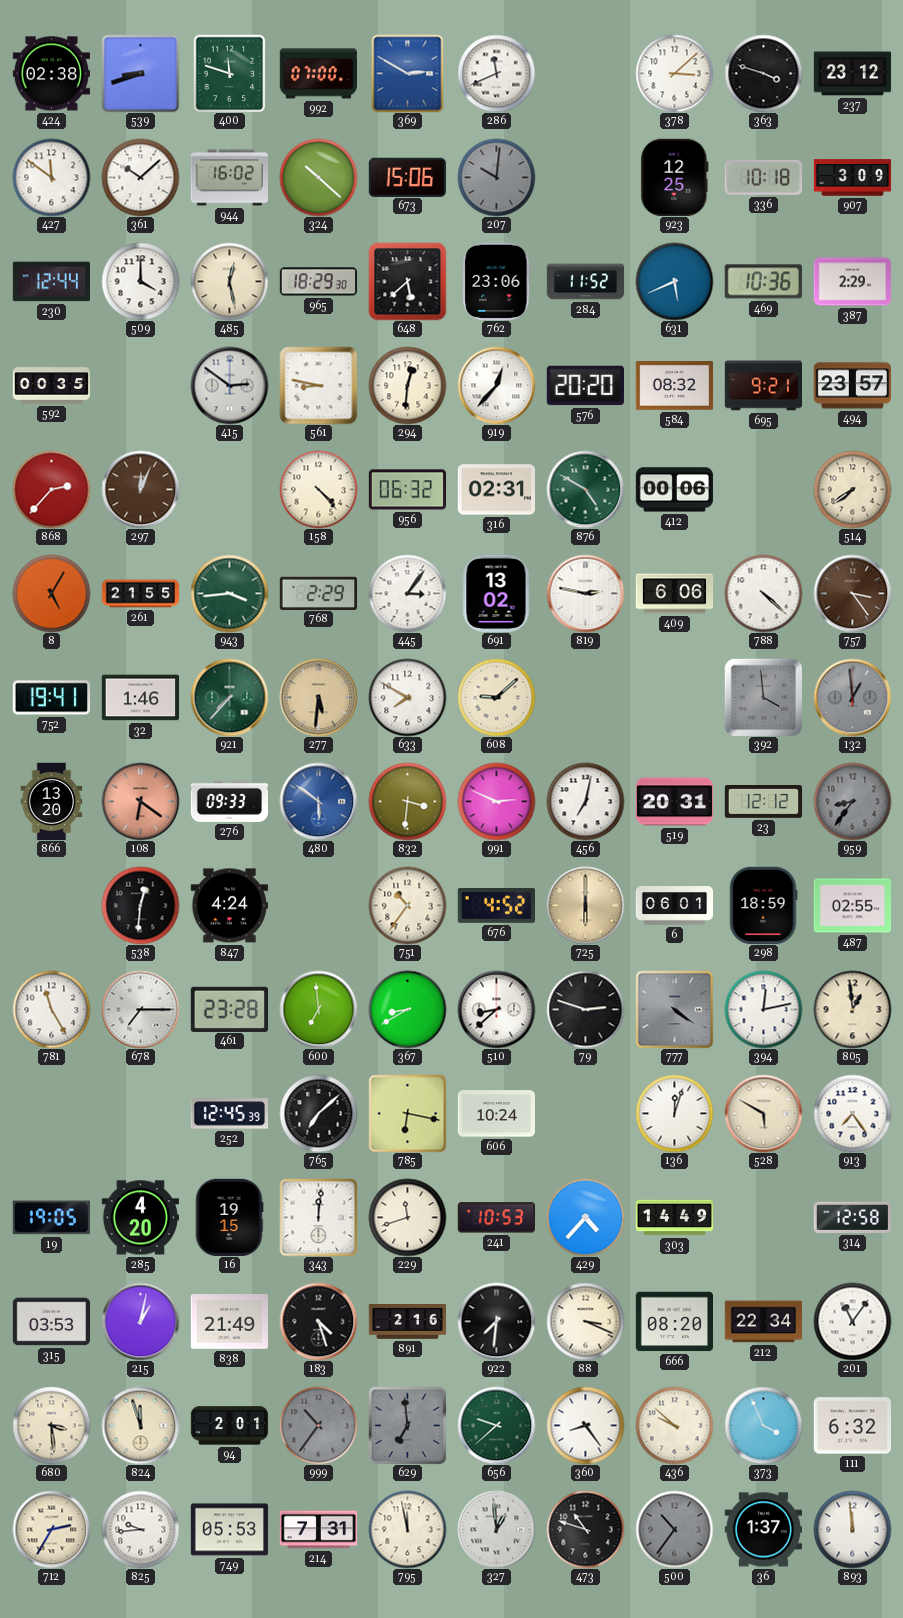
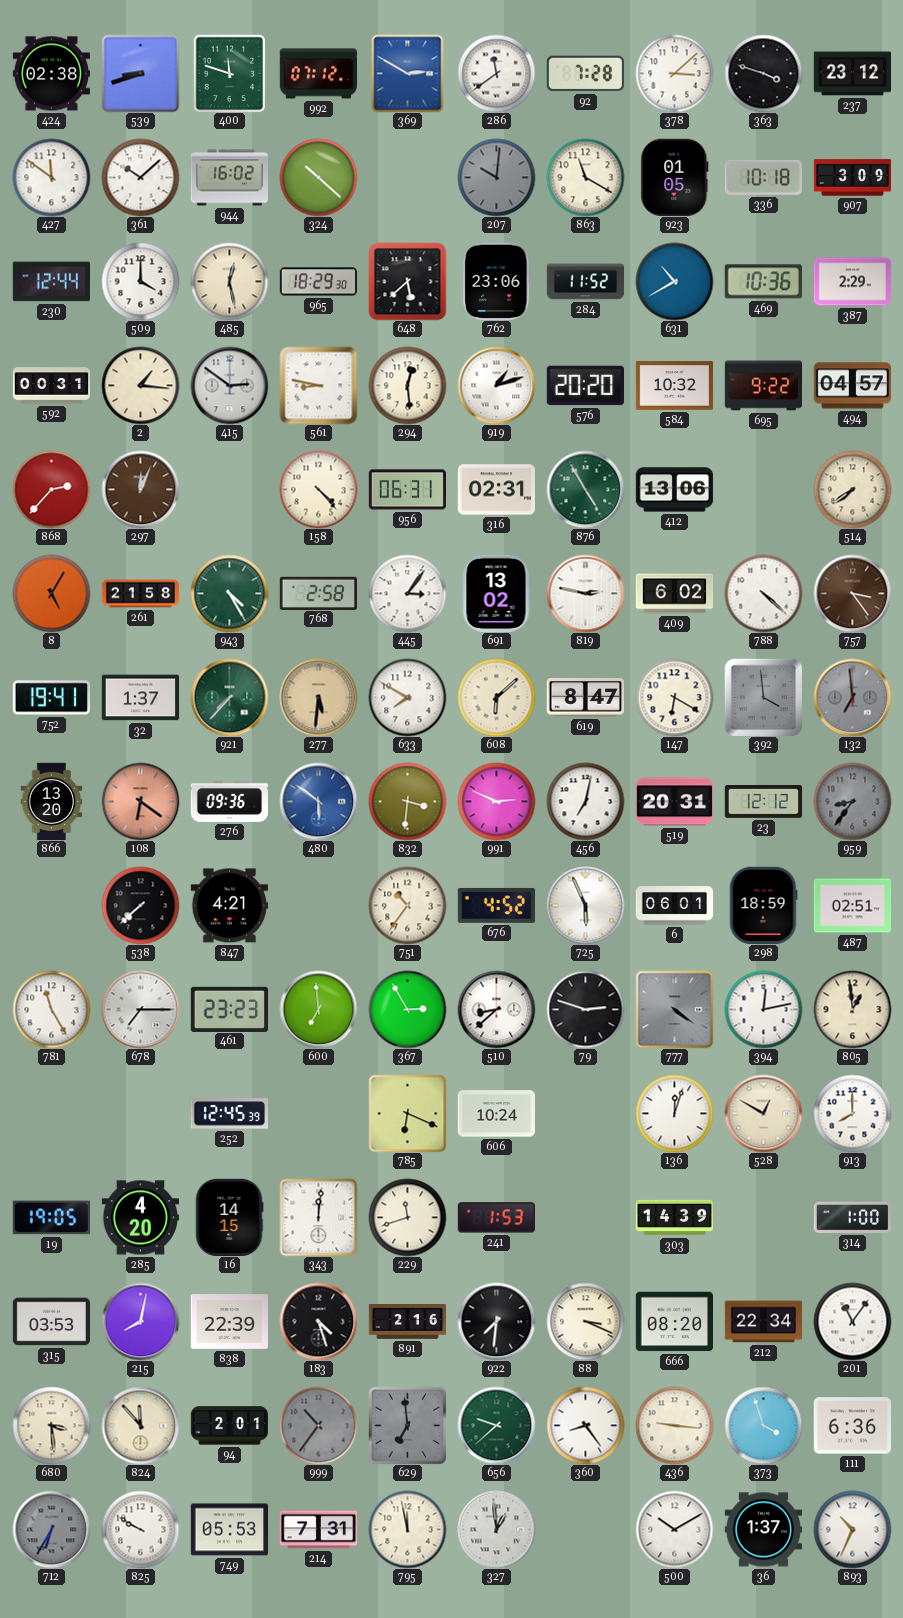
992: 07:00 -> 07:12 (318, 74)
286: 11:41 -> 11:39 (496, 73)
92: none -> 7:28 (585, 74)
673: 15:06 -> none (407, 177)
863: none -> 11:20 (585, 177)
923: 12:25 -> 01:05 (675, 177)
631: 5:41 -> 10:40 (674, 281)
592: 00:35 -> 00:31 (51, 386)
2: none -> 1:16 (140, 385)
294: 12:31 -> 12:29 (407, 385)
919: 12:37 -> 1:12 (496, 385)
584: 08:32 -> 10:32 (674, 386)
695: 9:21 -> 9:22 (763, 386)
494: 23:57 -> 04:57 (852, 386)
956: 06:32 -> 06:31 (407, 490)
876: 4:50 -> 4:55 (585, 489)
412: 00:06 -> 13:06 (674, 490)
261: 21:55 -> 21:58 (140, 594)
943: 3:44 -> 4:25 (229, 593)
768: 2:29 -> 2:58 (318, 593)
409: 6:06 -> 6:02 (674, 594)
32: 1:46 -> 1:37 (140, 698)
608: 9:08 -> 6:08 (496, 697)
619: none -> 8:47 (585, 698)
147: none -> 6:20 (674, 697)
132: 12:59 -> 6:59 (852, 697)
276: 09:33 -> 09:36 (229, 801)
538: 12:31 -> 7:38 (140, 905)
847: 4:24 -> 4:21 (229, 906)
725: 6:00 -> 5:56 (585, 905)
725 dial: champagne -> white (585, 905)
487: 02:55 -> 02:51 (852, 906)
461: 23:28 -> 23:23 (229, 1009)
367: 8:40 -> 2:55 (407, 1009)
765: 7:08 -> none (318, 1113)
785: 6:17 -> 6:19 (407, 1113)
528: 5:50 -> 12:50 (763, 1113)
913: 7:24 -> 8:00 (852, 1113)
16: 19:15 -> 14:15 (229, 1217)
241: 10:53 -> 1:53 (496, 1218)
429: 4:37 -> none (585, 1217)
303: 14:49 -> 14:39 (674, 1218)
314: 12:58 -> 1:00 (852, 1217)
215: 1:02 -> 8:02 (140, 1321)
838: 21:49 -> 22:39 (229, 1322)
824: 11:57 -> 11:53 (140, 1425)
436: 9:52 -> 9:16 (674, 1425)
373: 3:56 -> 3:57 (763, 1425)
111: 6:32 -> 6:36 (852, 1426)
712: 2:35 -> 6:35 (51, 1529)
712 dial: cream -> grey (51, 1529)
825: 9:44 -> 9:50 (140, 1529)
473: 10:48 -> none (585, 1529)
500: 10:36 -> 10:10 (674, 1529)
500 dial: grey -> white (674, 1529)
893: 11:59 -> 10:34 (852, 1529)
